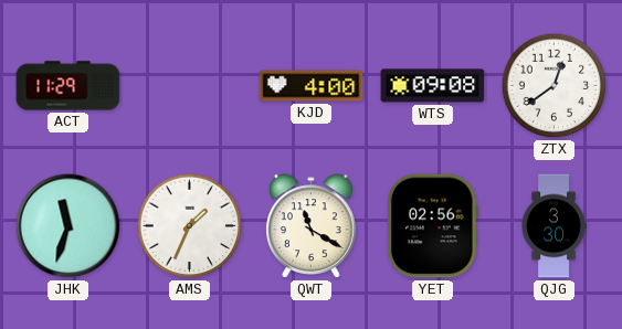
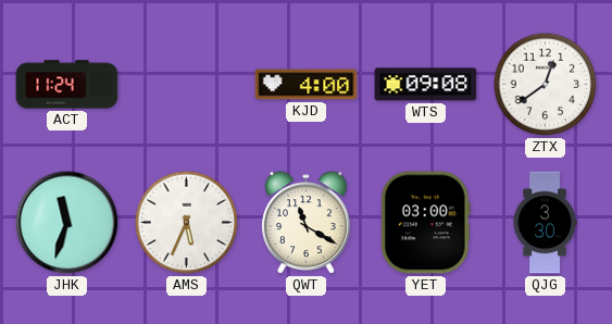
ACT: 11:29 -> 11:24 (67, 85)
AMS: 1:34 -> 5:34 (187, 223)
YET: 02:56 -> 03:00 (426, 223)
